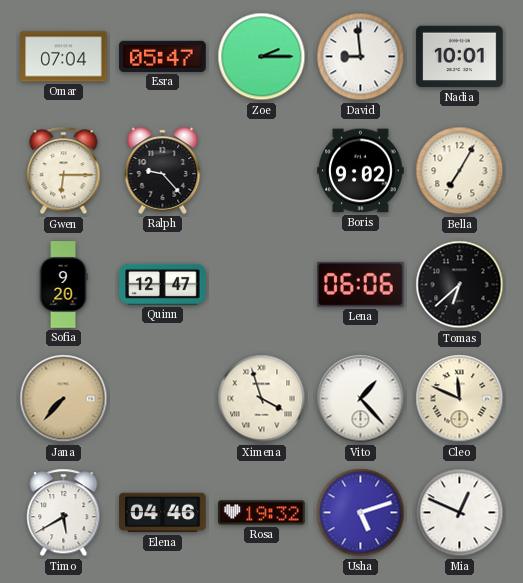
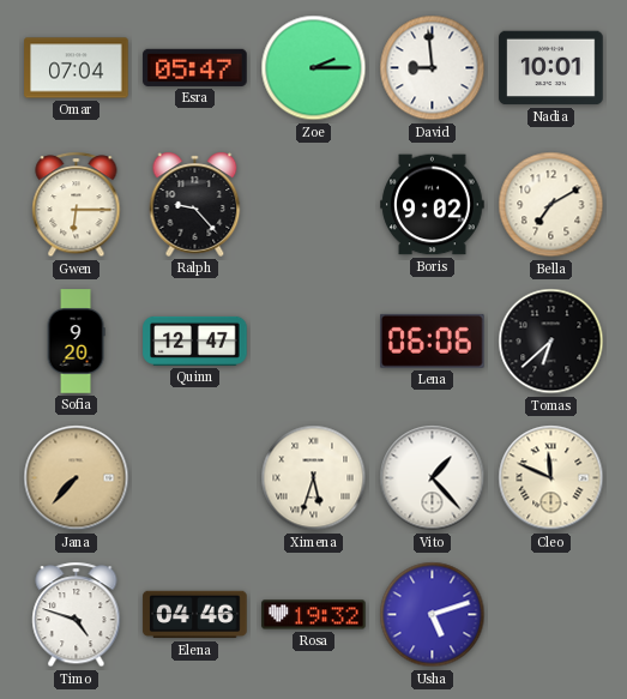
Bella: 7:05 -> 7:10 (551, 205)
Ximena: 3:57 -> 5:33 (314, 478)
Timo: 5:40 -> 4:48 (77, 615)
Mia: 12:49 -> none (460, 513)
